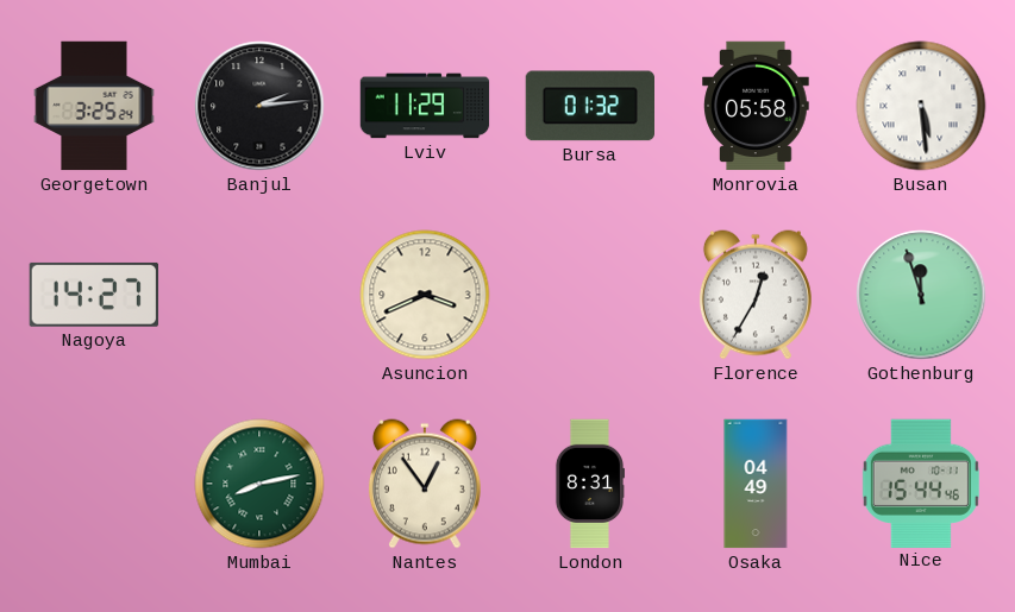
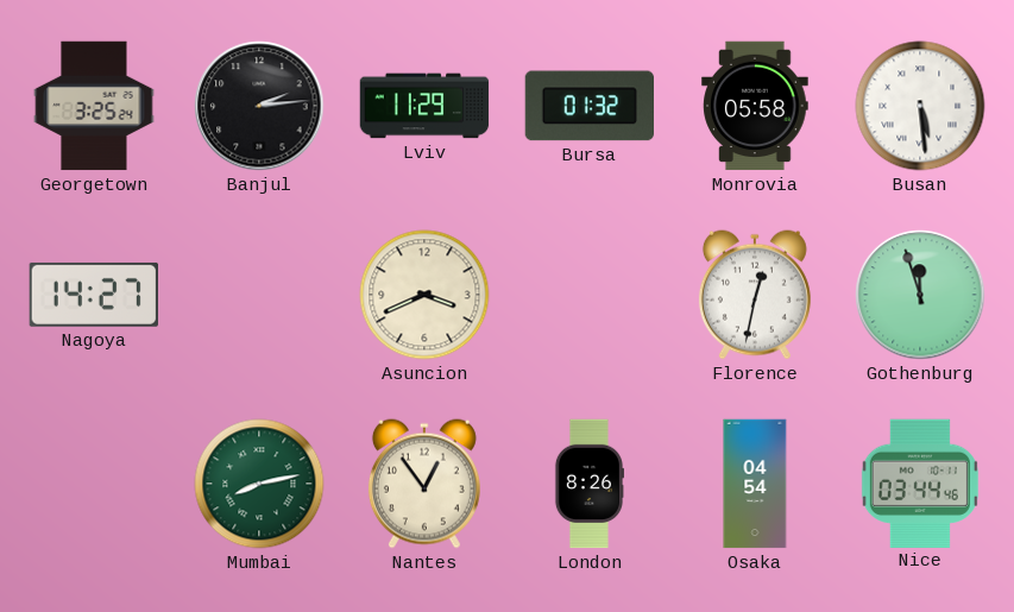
Florence: 12:35 -> 12:32 (755, 295)
London: 8:31 -> 8:26 (588, 484)
Osaka: 04:49 -> 04:54 (755, 484)
Nice: 15:44 -> 03:44 (920, 482)
